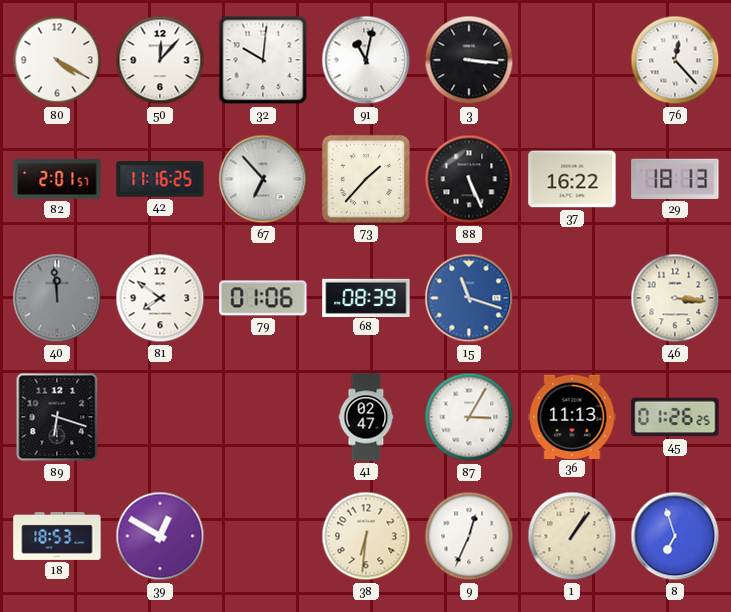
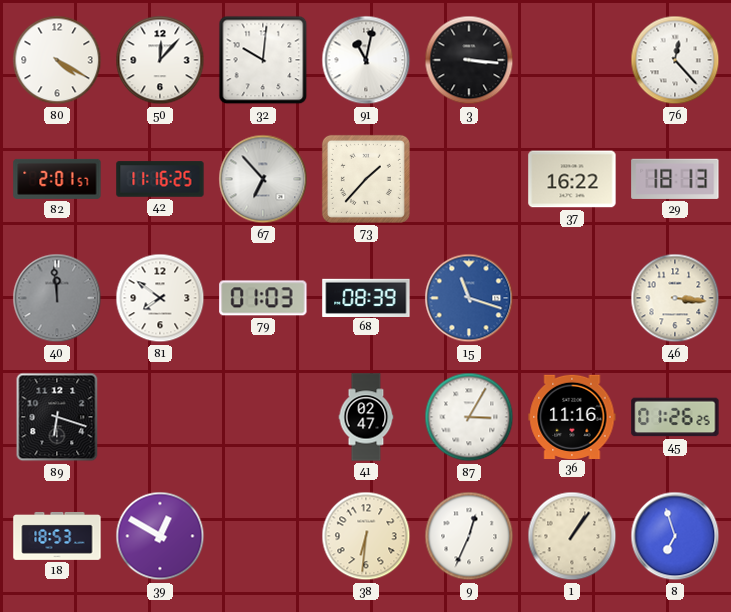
88: 5:26 -> none (469, 179)
79: 01:06 -> 01:03 (263, 298)
36: 11:13 -> 11:16 (572, 416)
